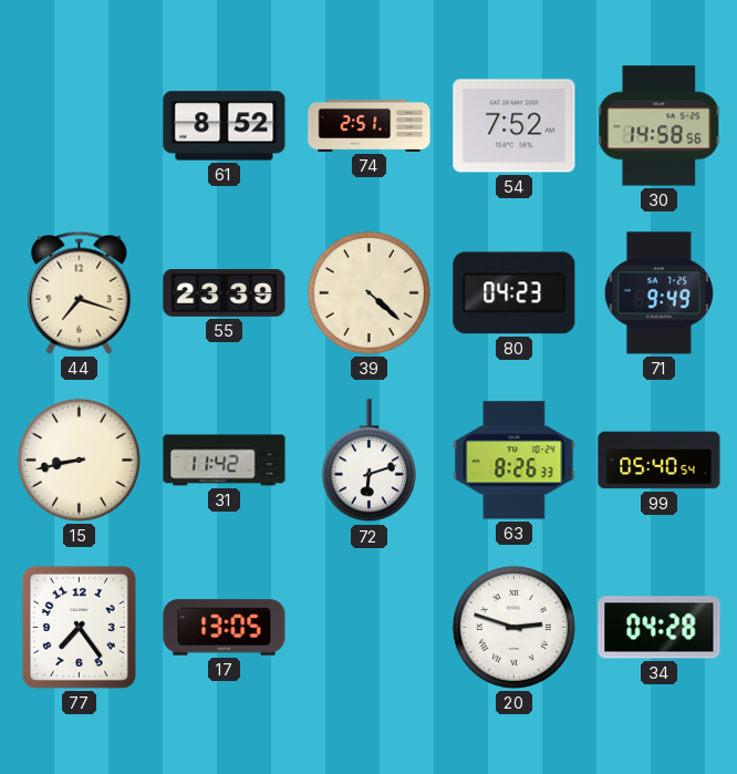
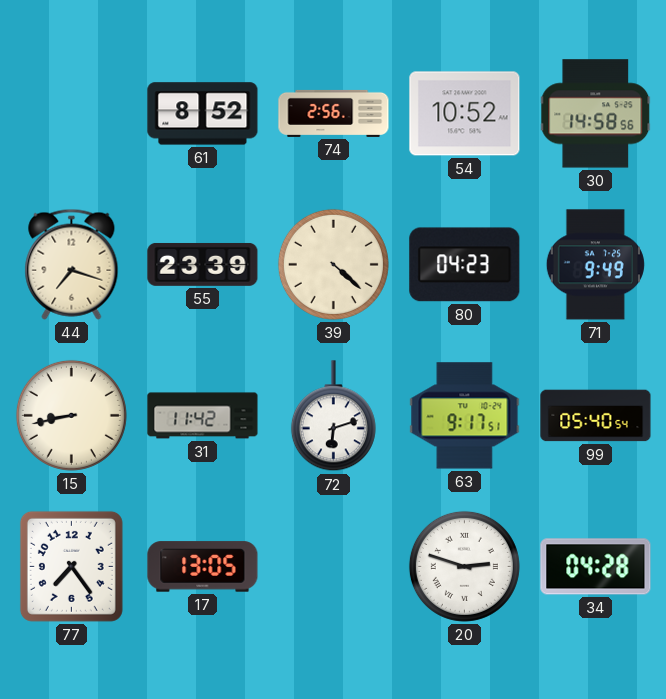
74: 2:51 -> 2:56 (334, 113)
54: 7:52 -> 10:52 (465, 114)
63: 8:26 -> 9:17 (465, 416)
